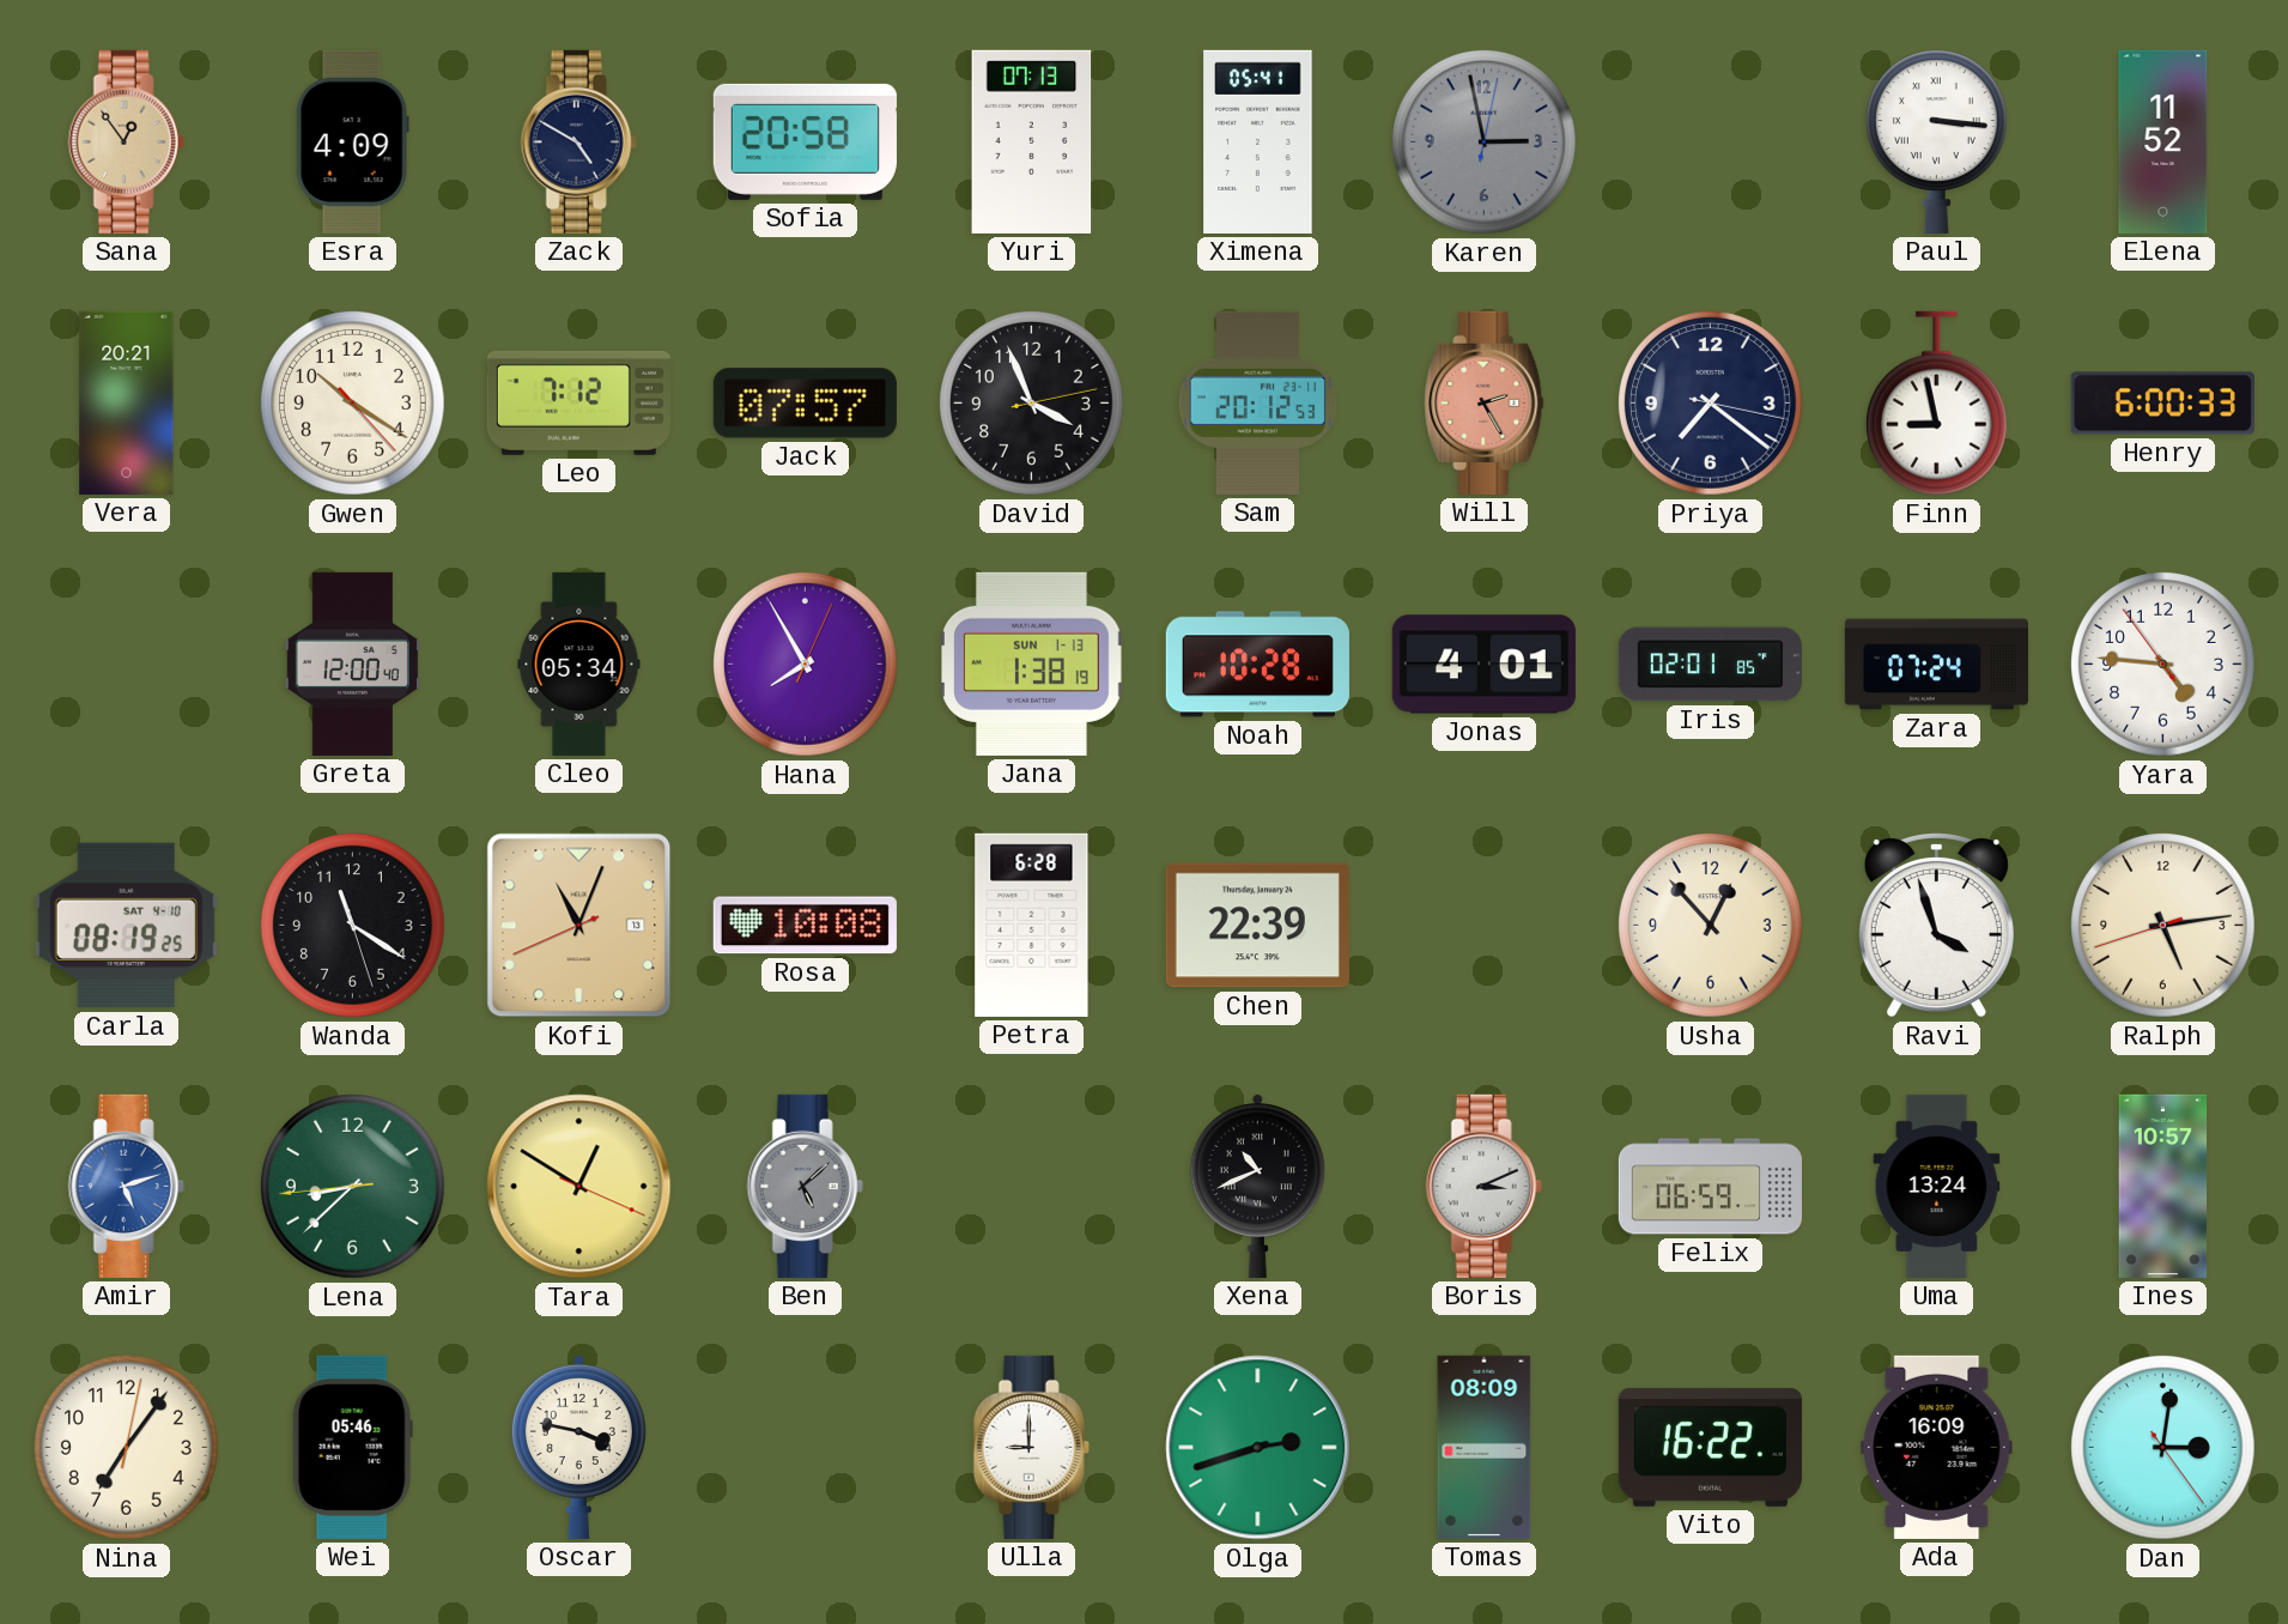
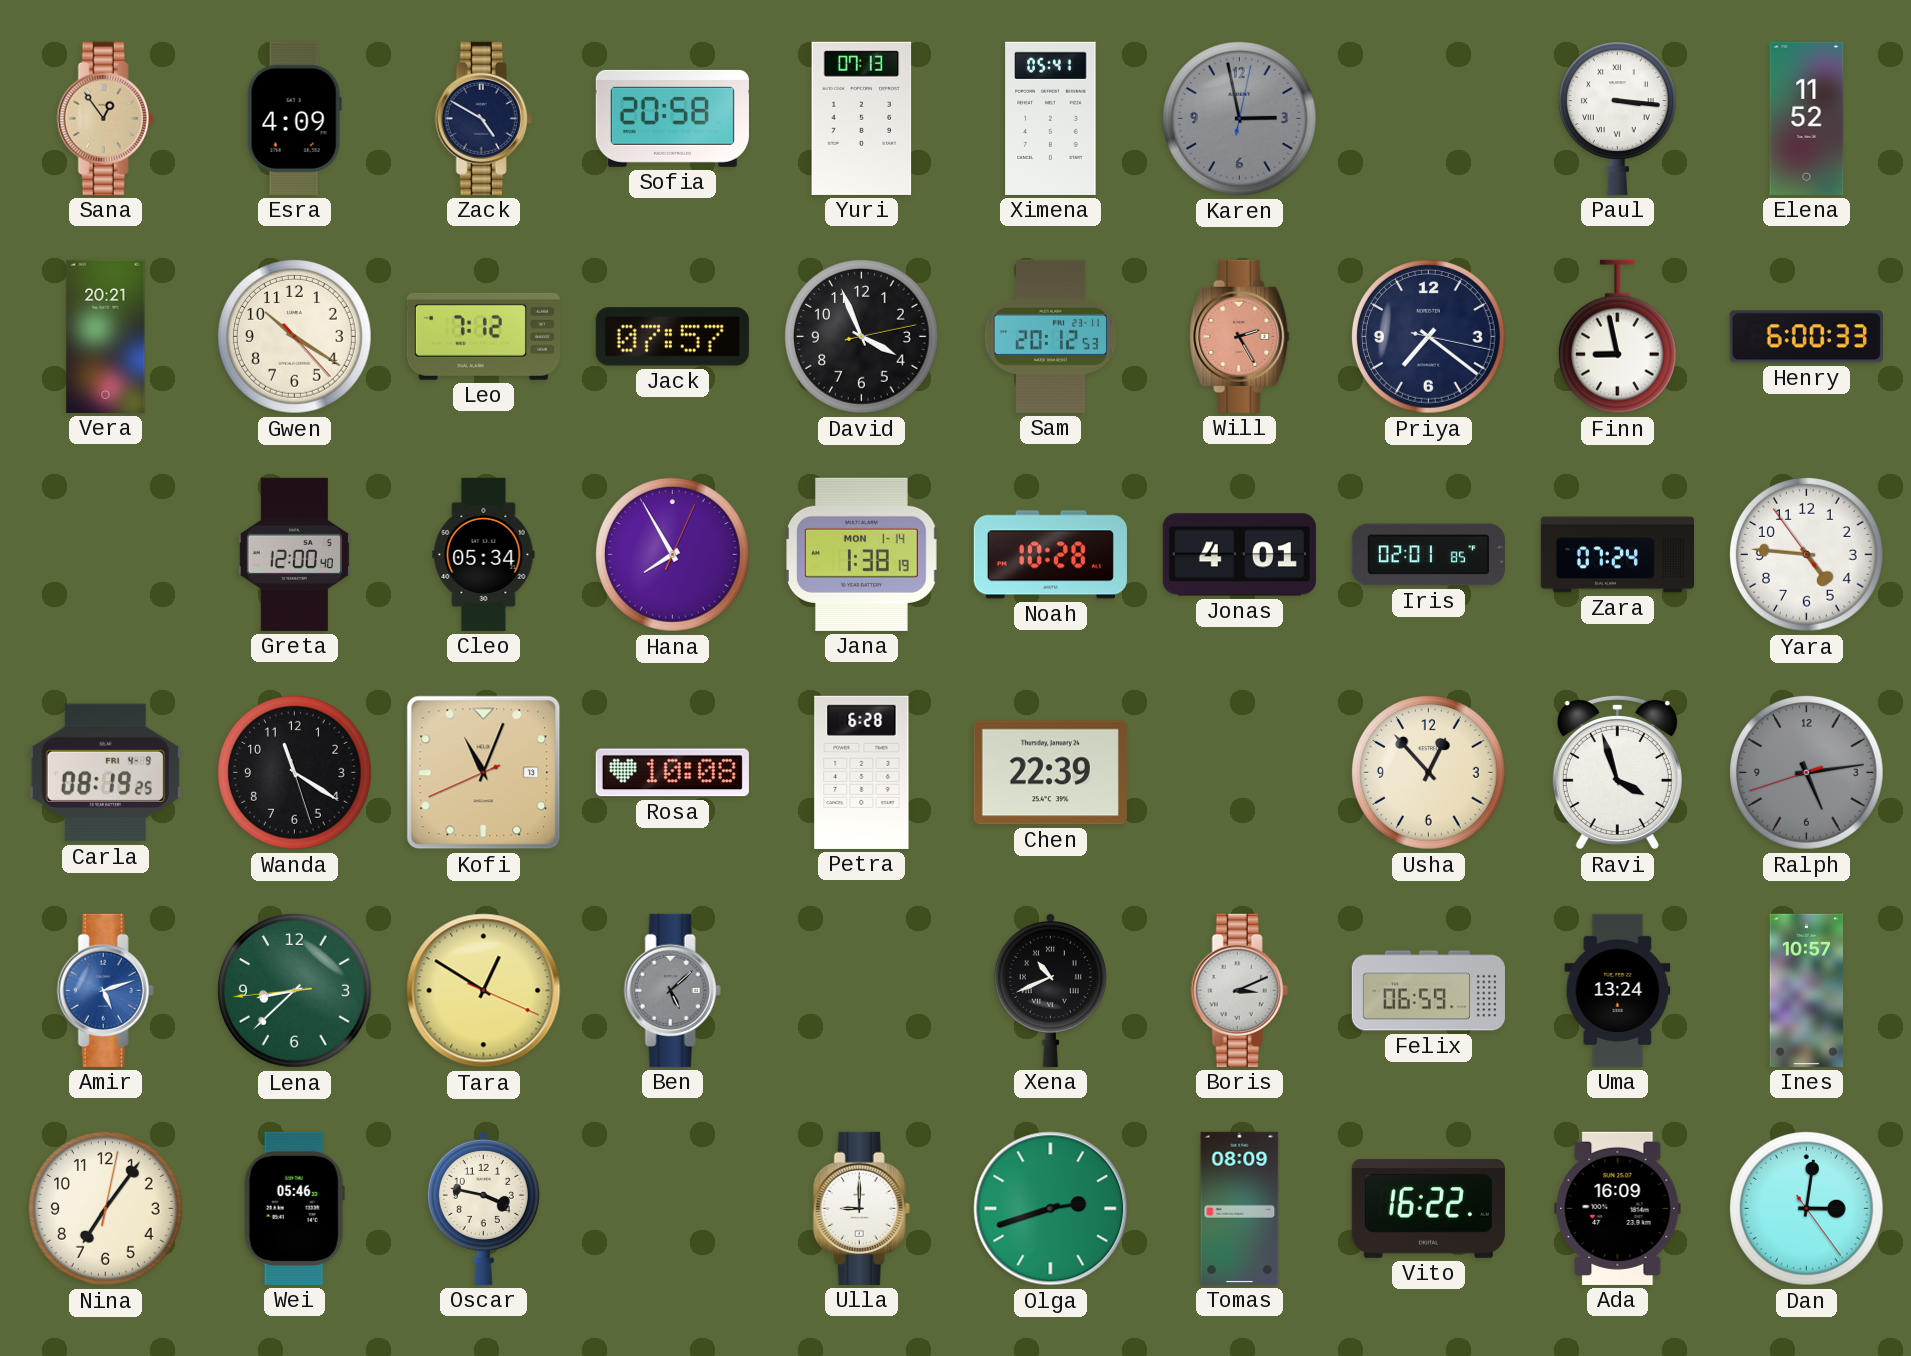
Jana date: SUN 1-13 -> MON 1-14 (862, 554)
Carla date: SAT 4-10 -> FRI 4-9 (105, 773)
Ralph dial: cream -> grey (1807, 773)
